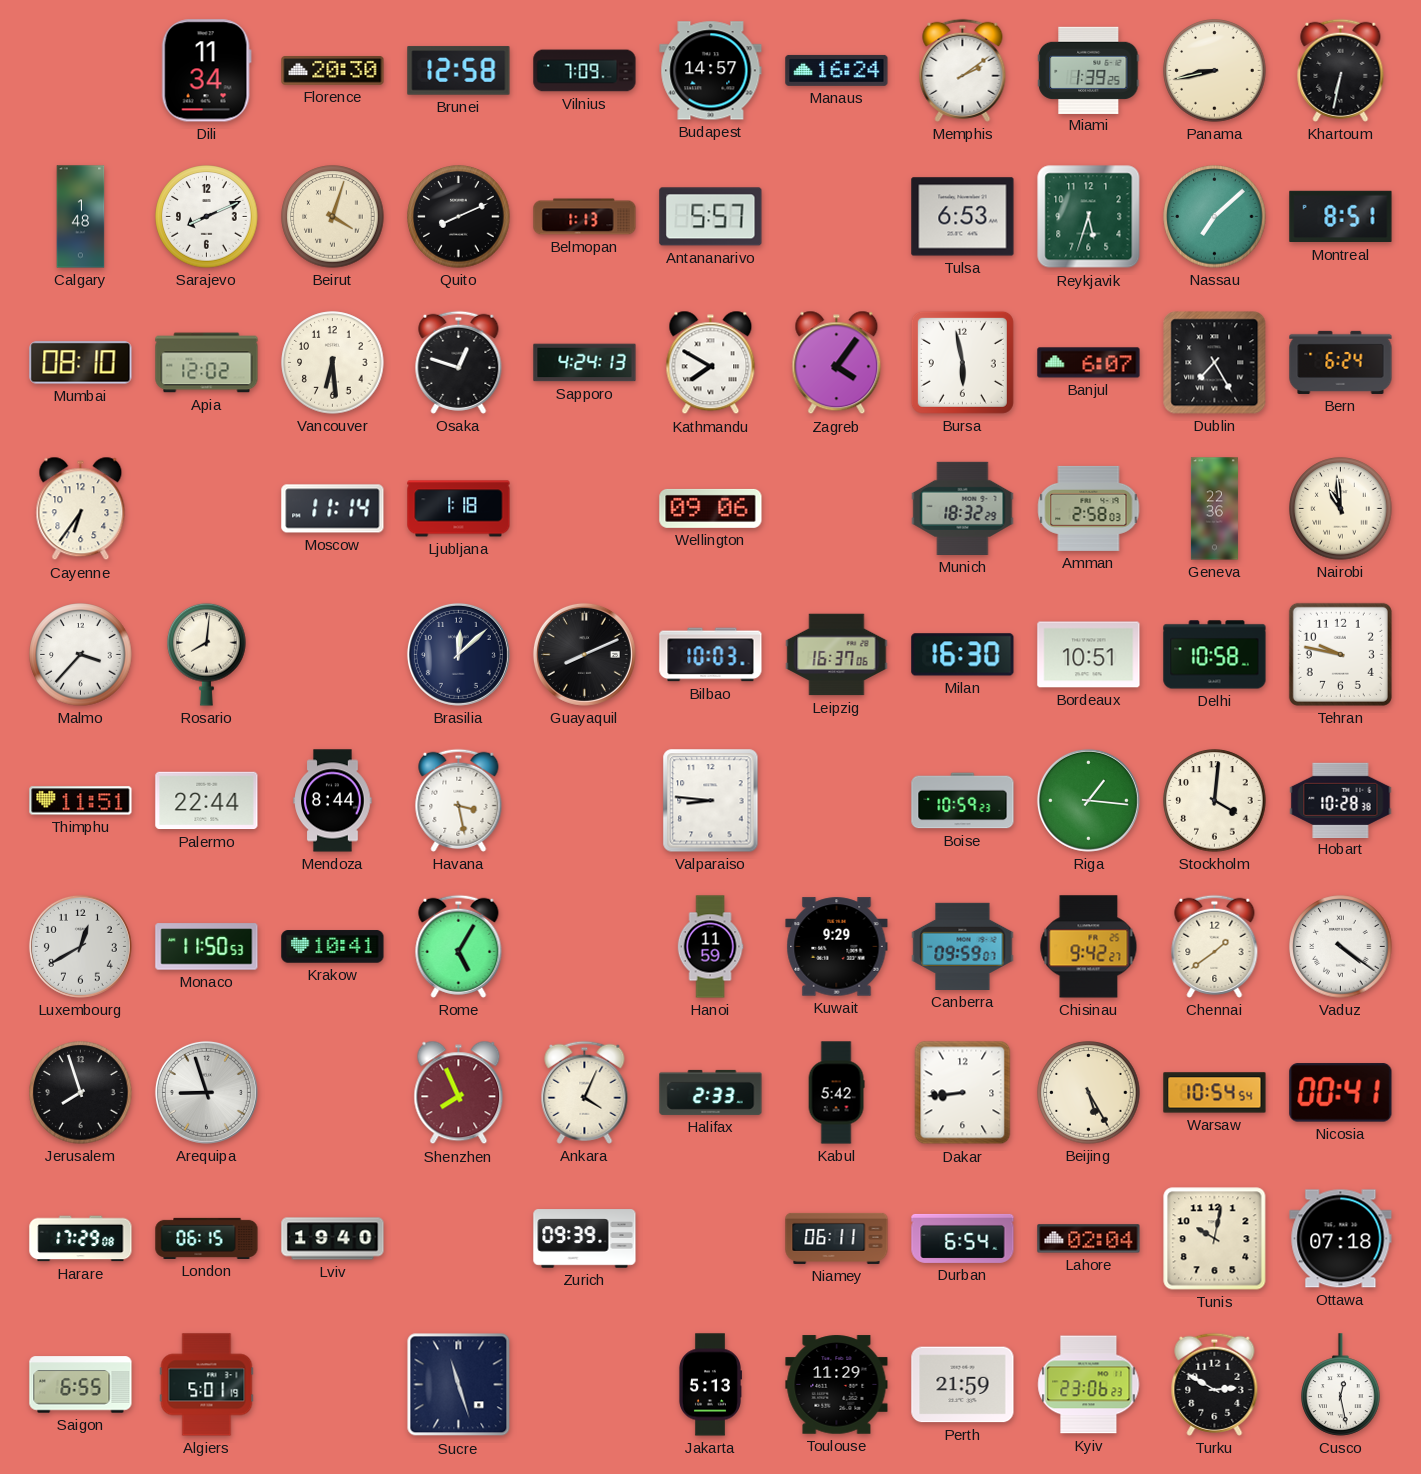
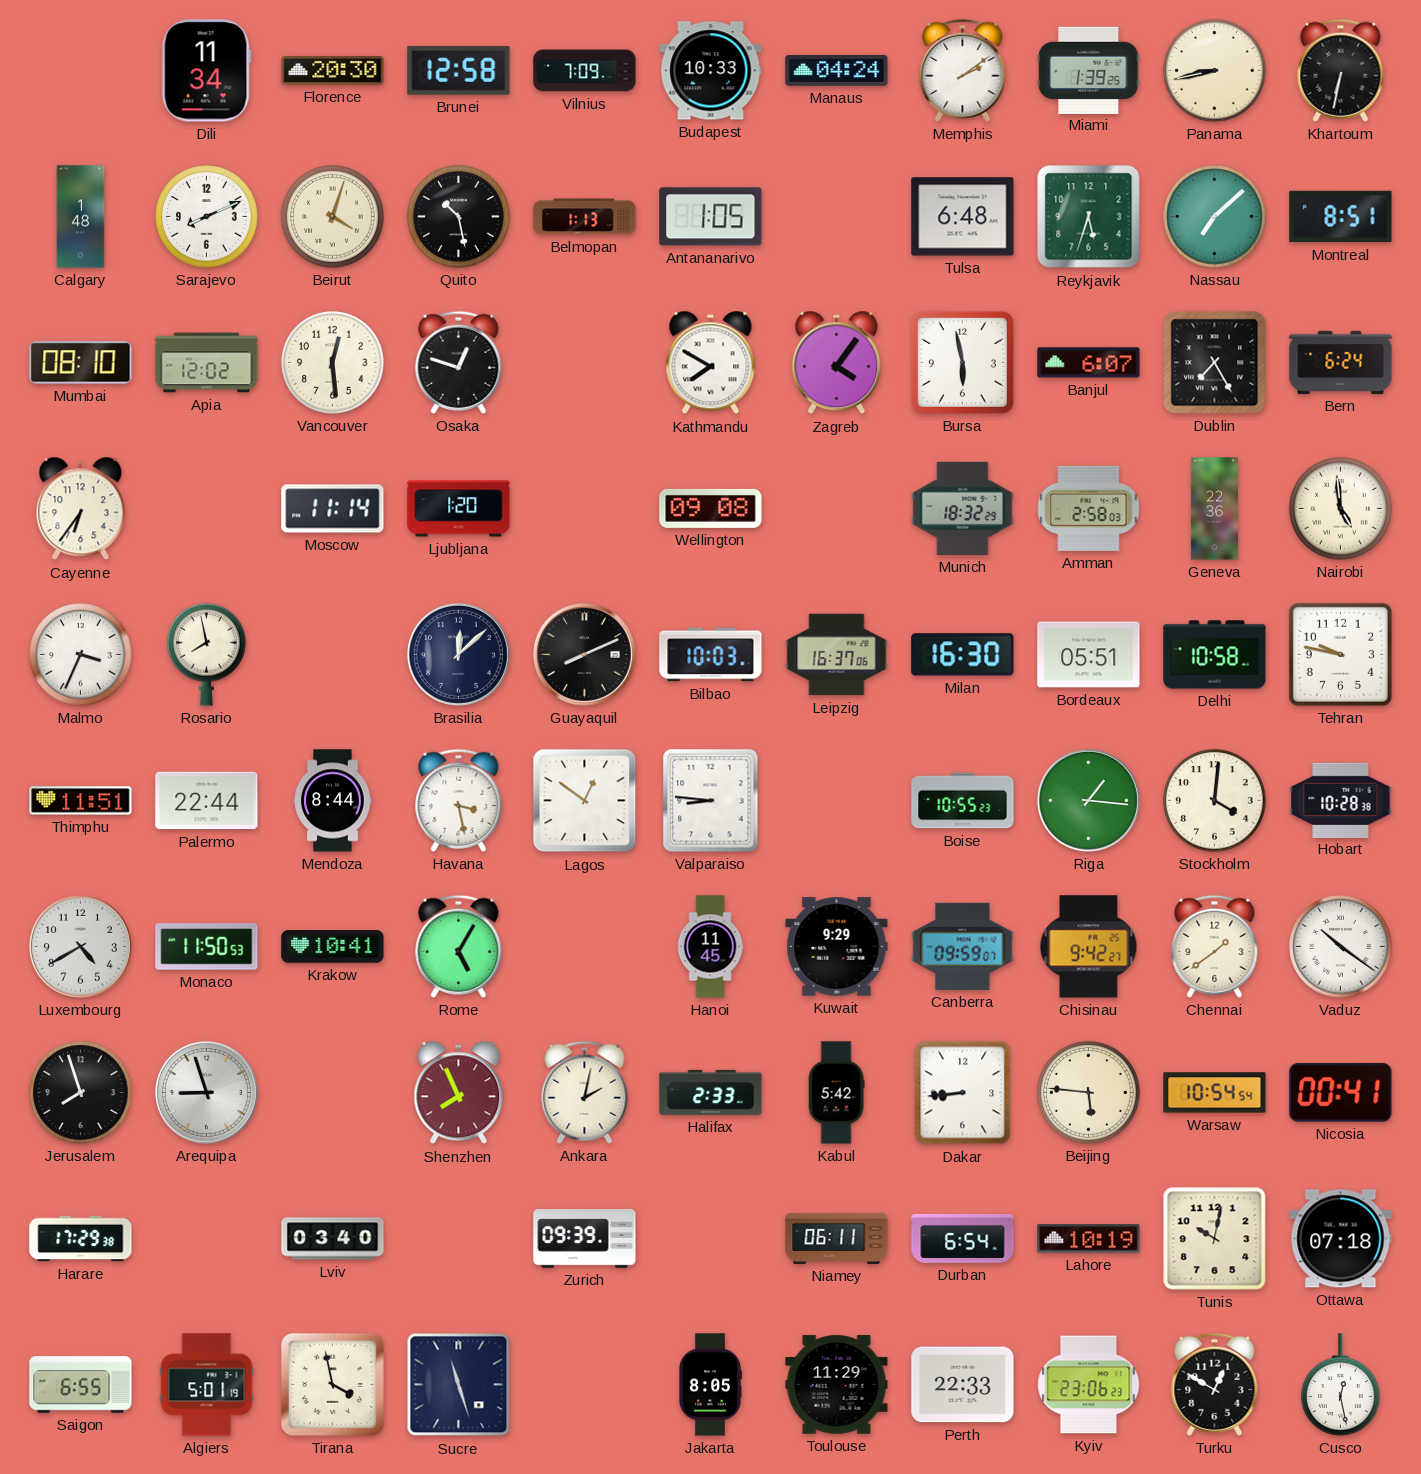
Budapest: 14:57 -> 10:33 (711, 71)
Manaus: 16:24 -> 04:24 (837, 70)
Quito: 8:11 -> 10:28 (459, 217)
Antananarivo: 5:57 -> 1:05 (711, 217)
Tulsa: 6:53 -> 6:48 (963, 217)
Vancouver: 6:29 -> 12:29 (333, 363)
Sapporo: 4:24 -> none (585, 363)
Ljubljana: 1:18 -> 1:20 (459, 509)
Wellington: 09:06 -> 09:08 (711, 508)
Nairobi: 10:59 -> 4:59 (1341, 509)
Malmo: 3:37 -> 3:34 (81, 655)
Rosario: 8:01 -> 7:58 (207, 654)
Bordeaux: 10:51 -> 05:51 (1089, 655)
Lagos: none -> 12:51 (585, 801)
Boise: 10:59 -> 10:55 (963, 801)
Luxembourg: 12:40 -> 4:40 (80, 946)
Hanoi: 11:59 -> 11:45 (710, 947)
Vaduz: 4:21 -> 10:21 (1341, 947)
Ankara: 4:04 -> 2:02 (585, 1092)
Beijing: 5:25 -> 5:46 (1089, 1093)
Harare: 17:29:08 -> 17:29:38 (81, 1239)
London: 06:15 -> none (207, 1238)
Lviv: 19:40 -> 03:40 (333, 1239)
Lahore: 02:04 -> 10:19 (1089, 1239)
Tirana: none -> 3:58 (332, 1384)
Jakarta: 5:13 -> 8:05 (710, 1385)
Perth: 21:59 -> 22:33 (963, 1385)
Turku: 2:50 -> 12:50 (1215, 1384)
